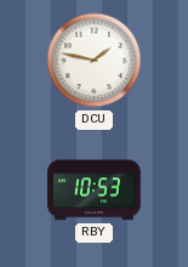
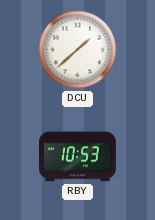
DCU: 1:47 -> 1:38 (78, 50)
